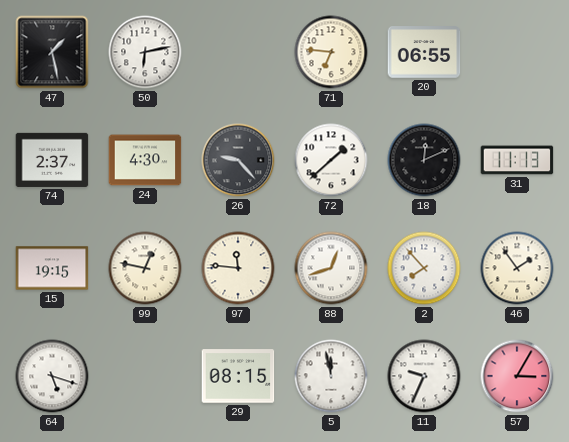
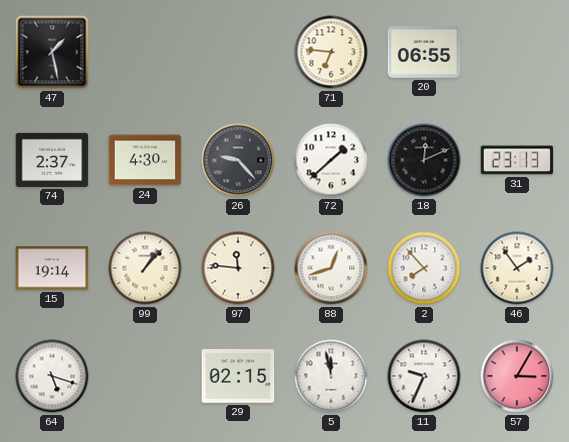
50: 6:13 -> none (145, 52)
31: 11:13 -> 23:13 (517, 160)
15: 19:15 -> 19:14 (52, 268)
99: 12:47 -> 1:07 (145, 268)
29: 08:15 -> 02:15 (238, 376)
